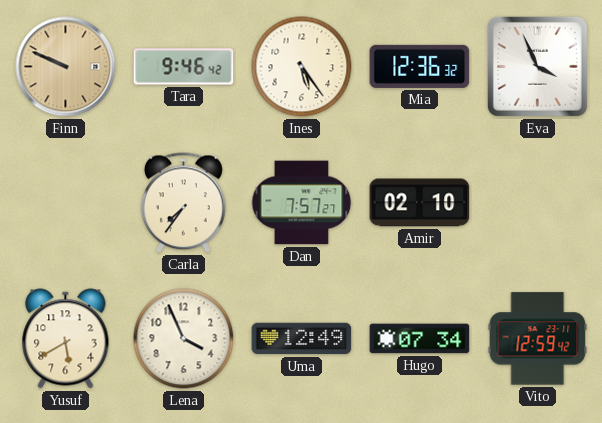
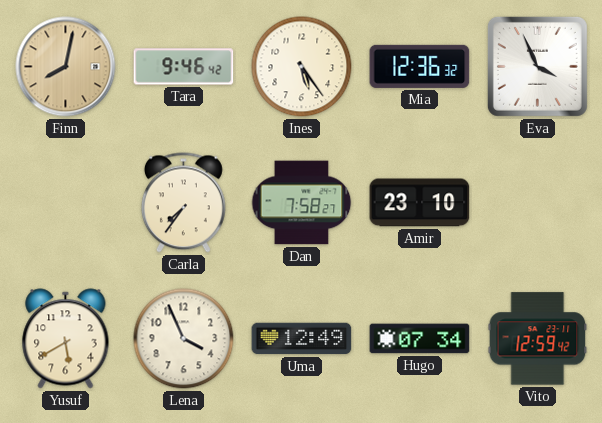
Finn: 9:49 -> 8:02 (66, 67)
Dan: 7:57 -> 7:58 (302, 203)
Amir: 02:10 -> 23:10 (420, 203)
